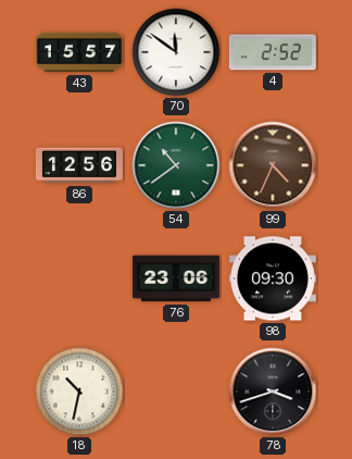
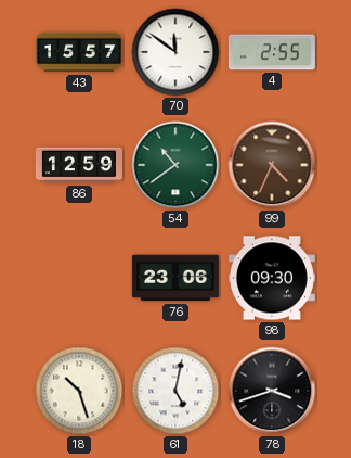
4: 2:52 -> 2:55 (272, 52)
86: 12:56 -> 12:59 (79, 165)
18: 10:32 -> 10:27 (79, 391)
61: none -> 5:02 (175, 391)
